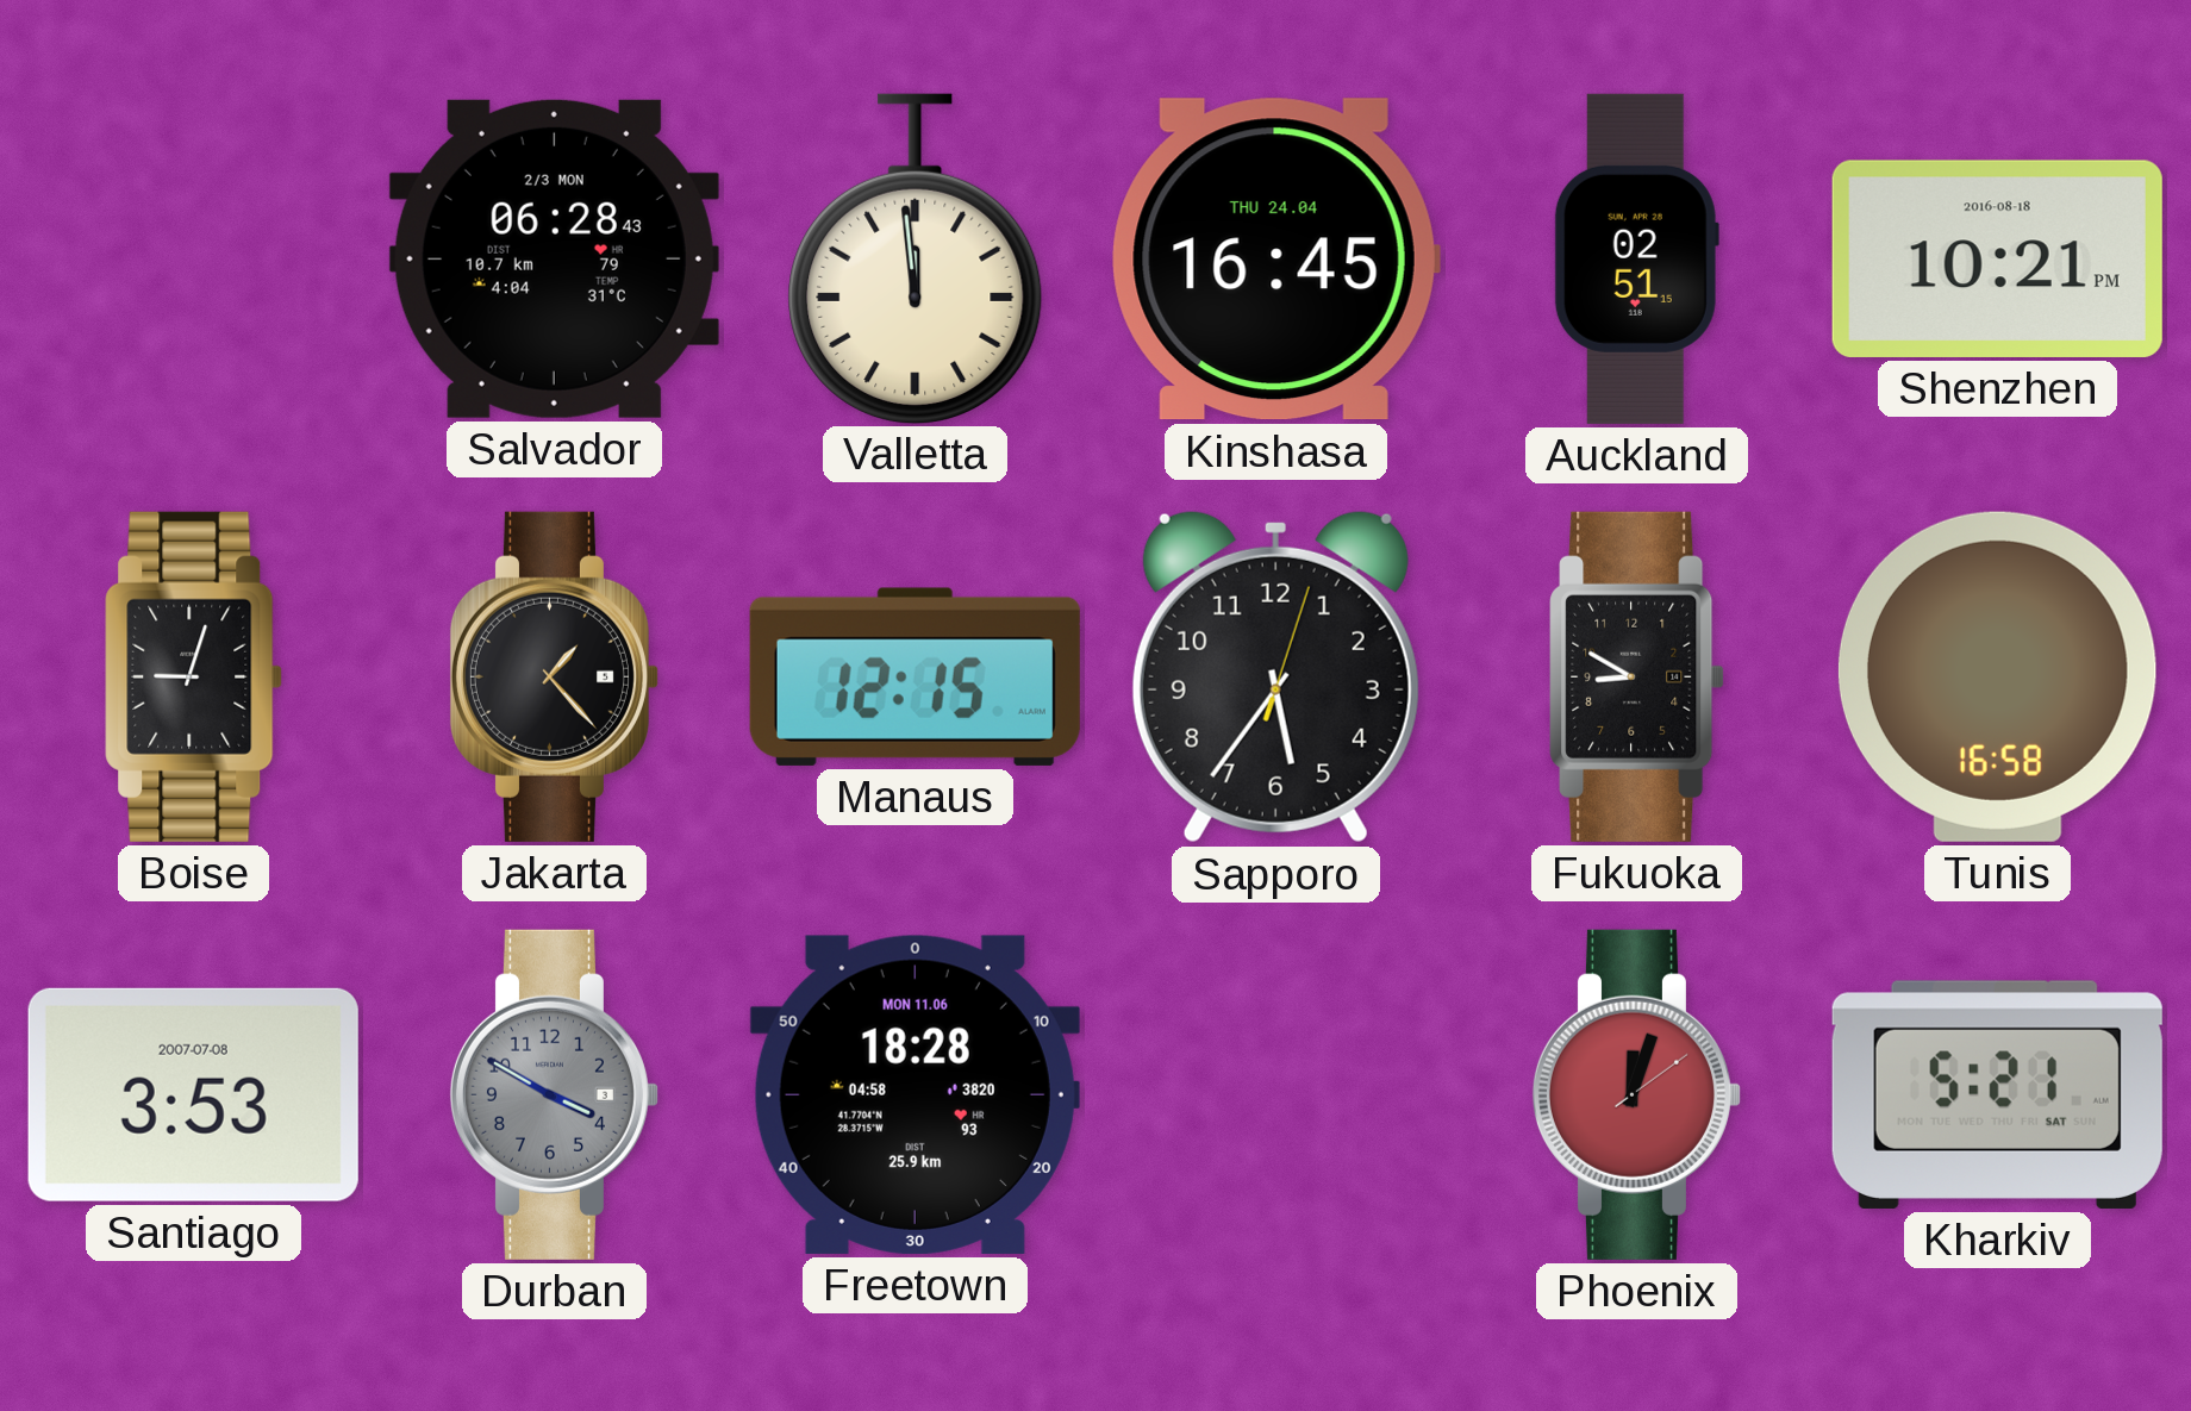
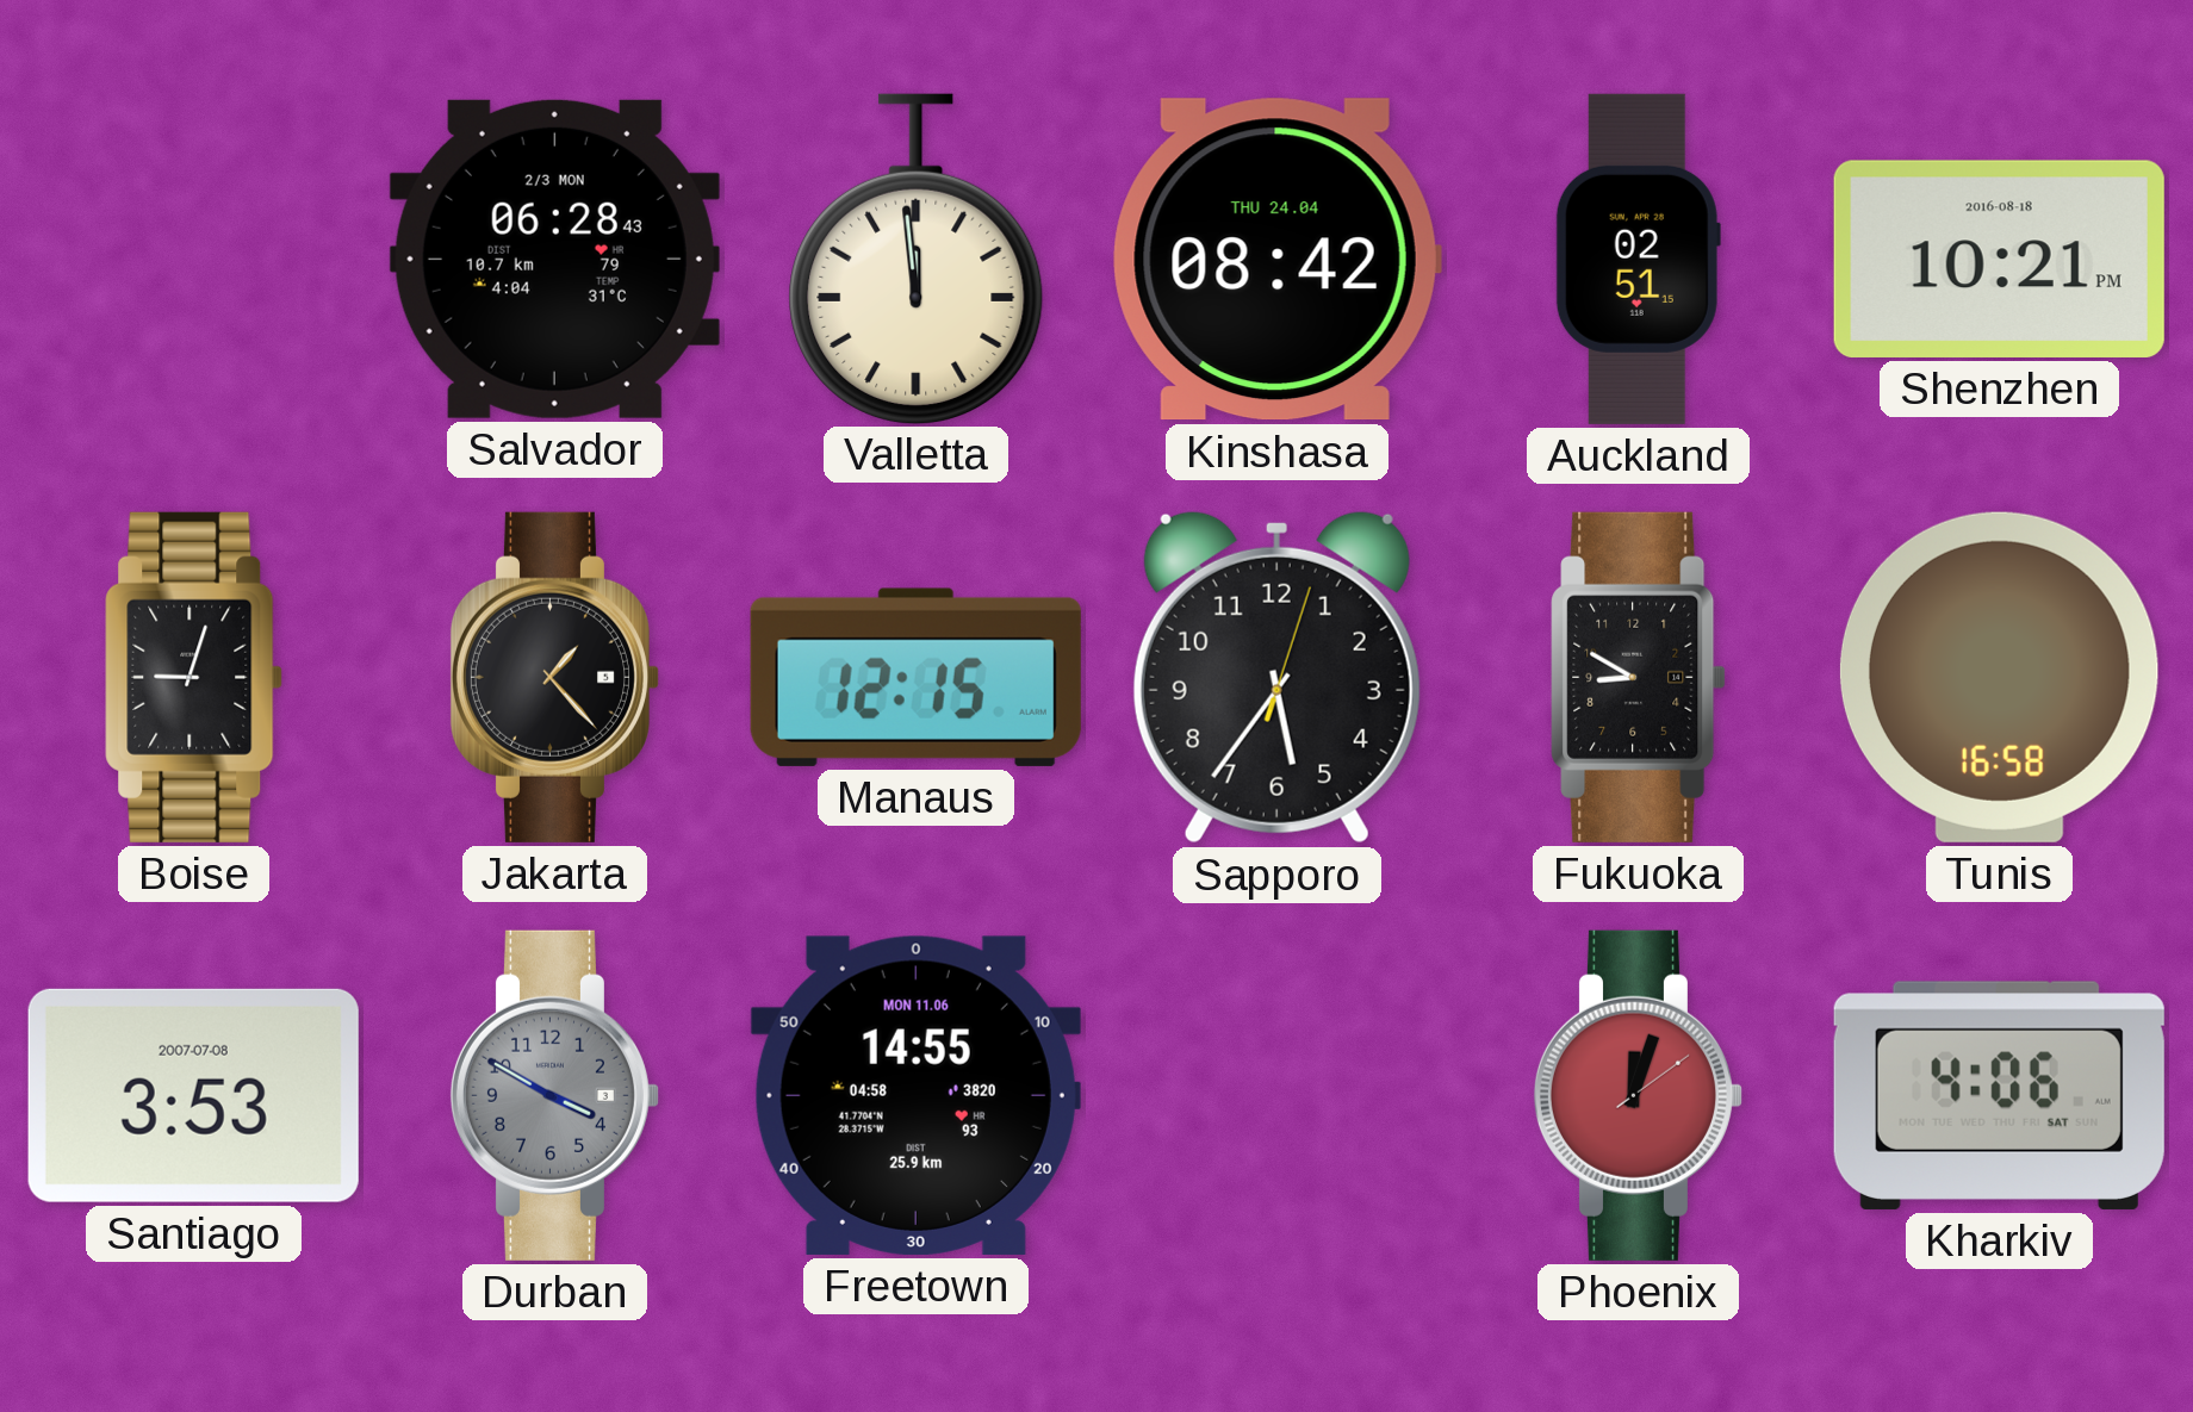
Kinshasa: 16:45 -> 08:42 (1276, 260)
Freetown: 18:28 -> 14:55 (915, 1095)
Kharkiv: 5:21 -> 4:06 (1999, 1095)
